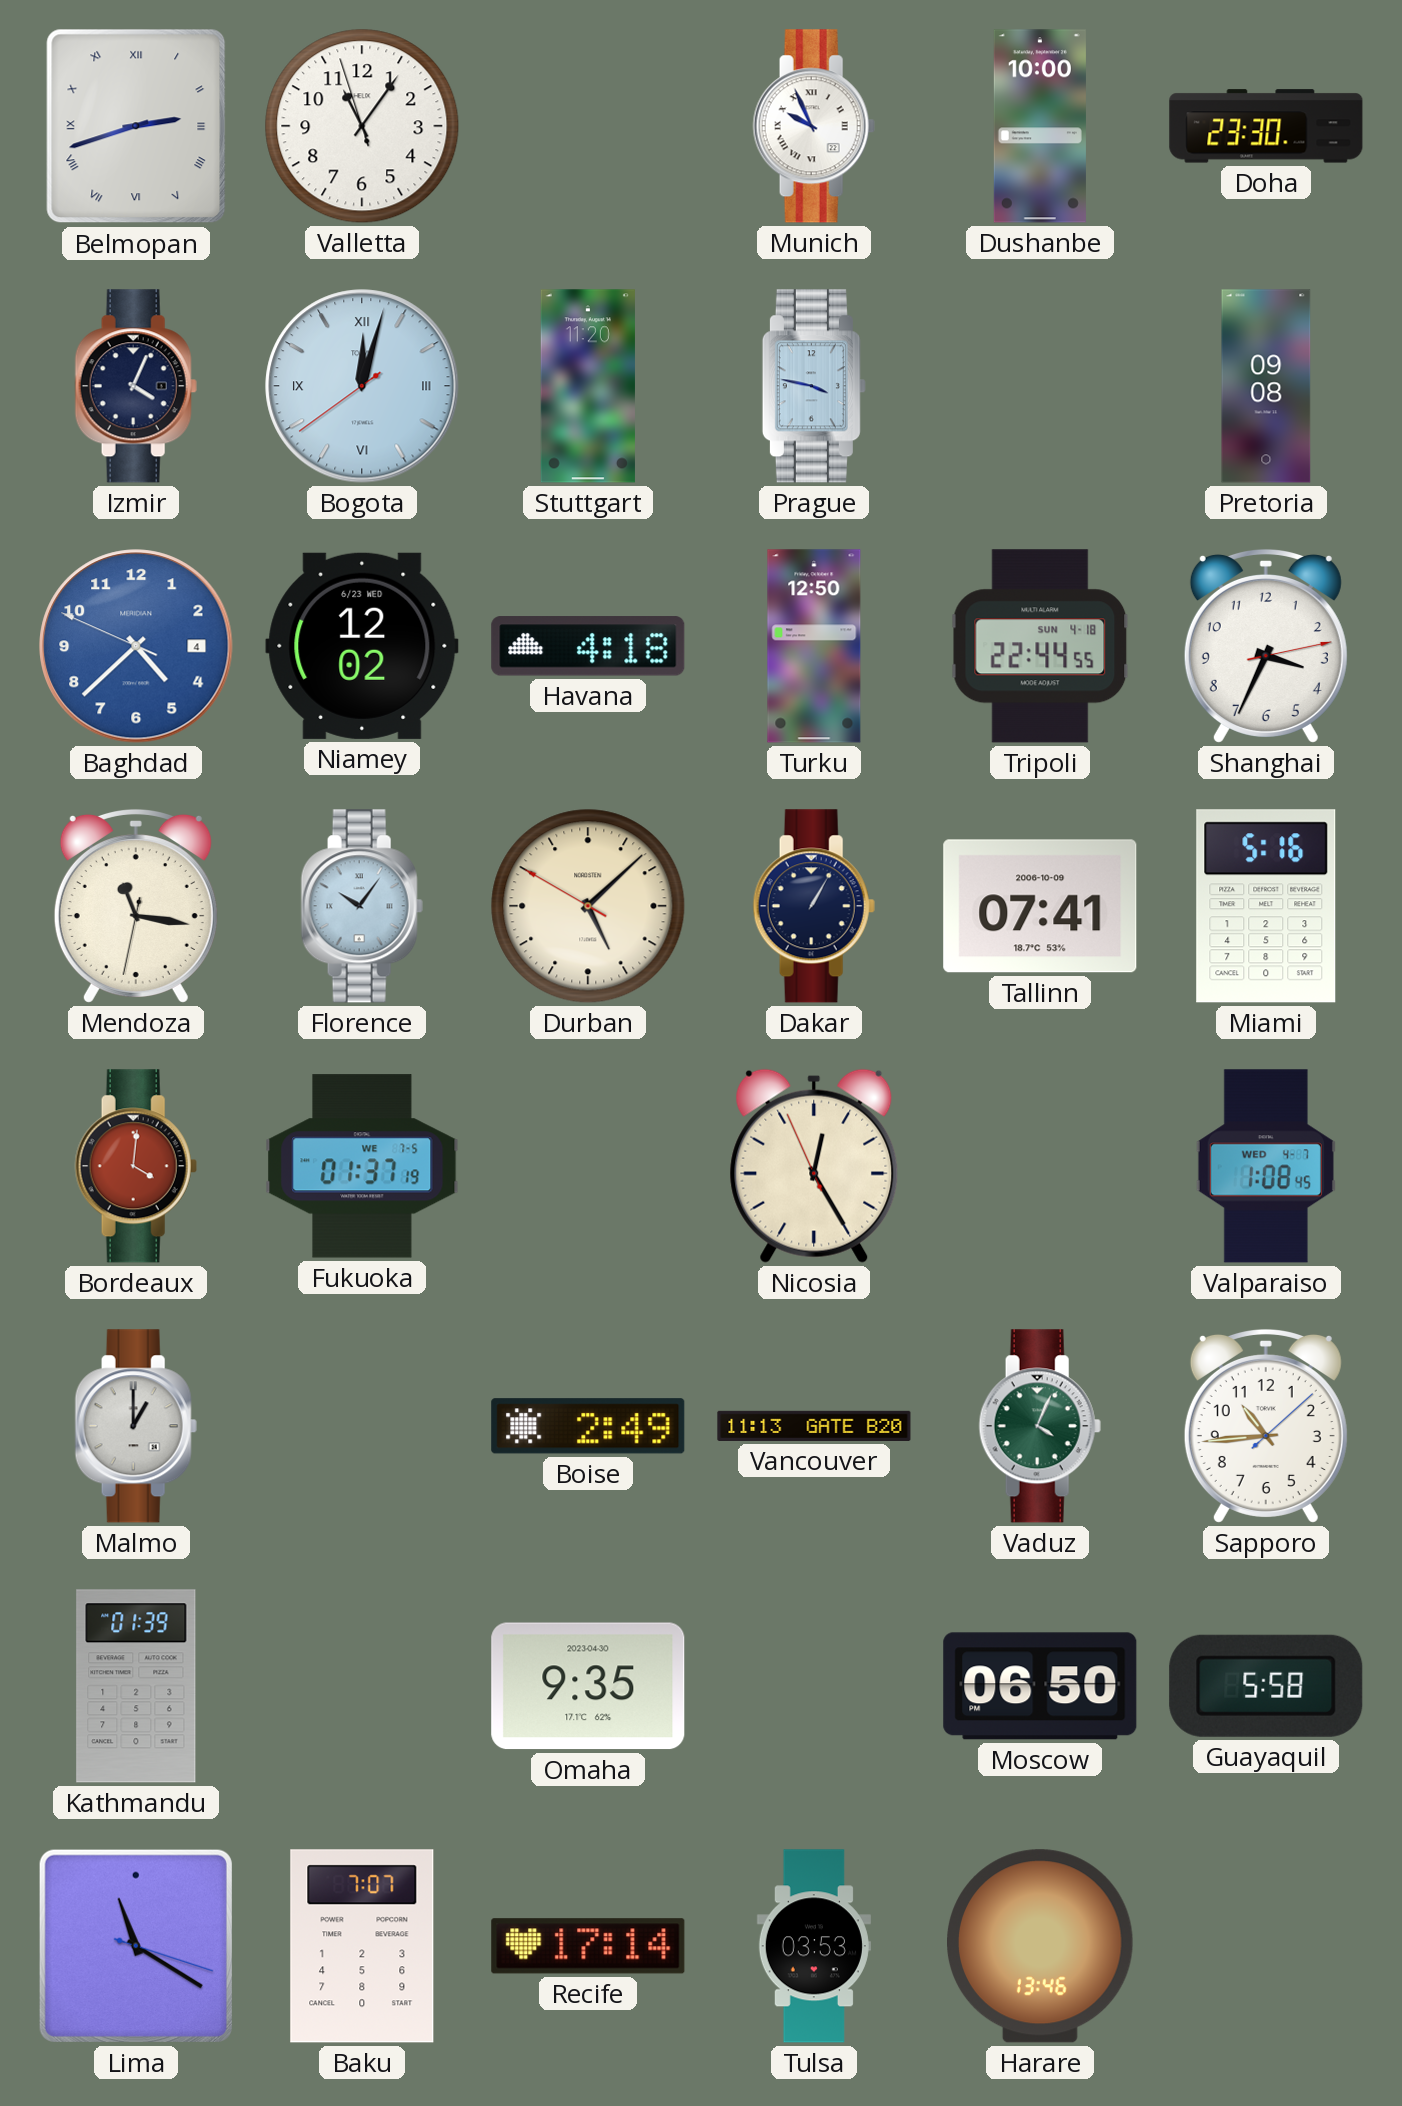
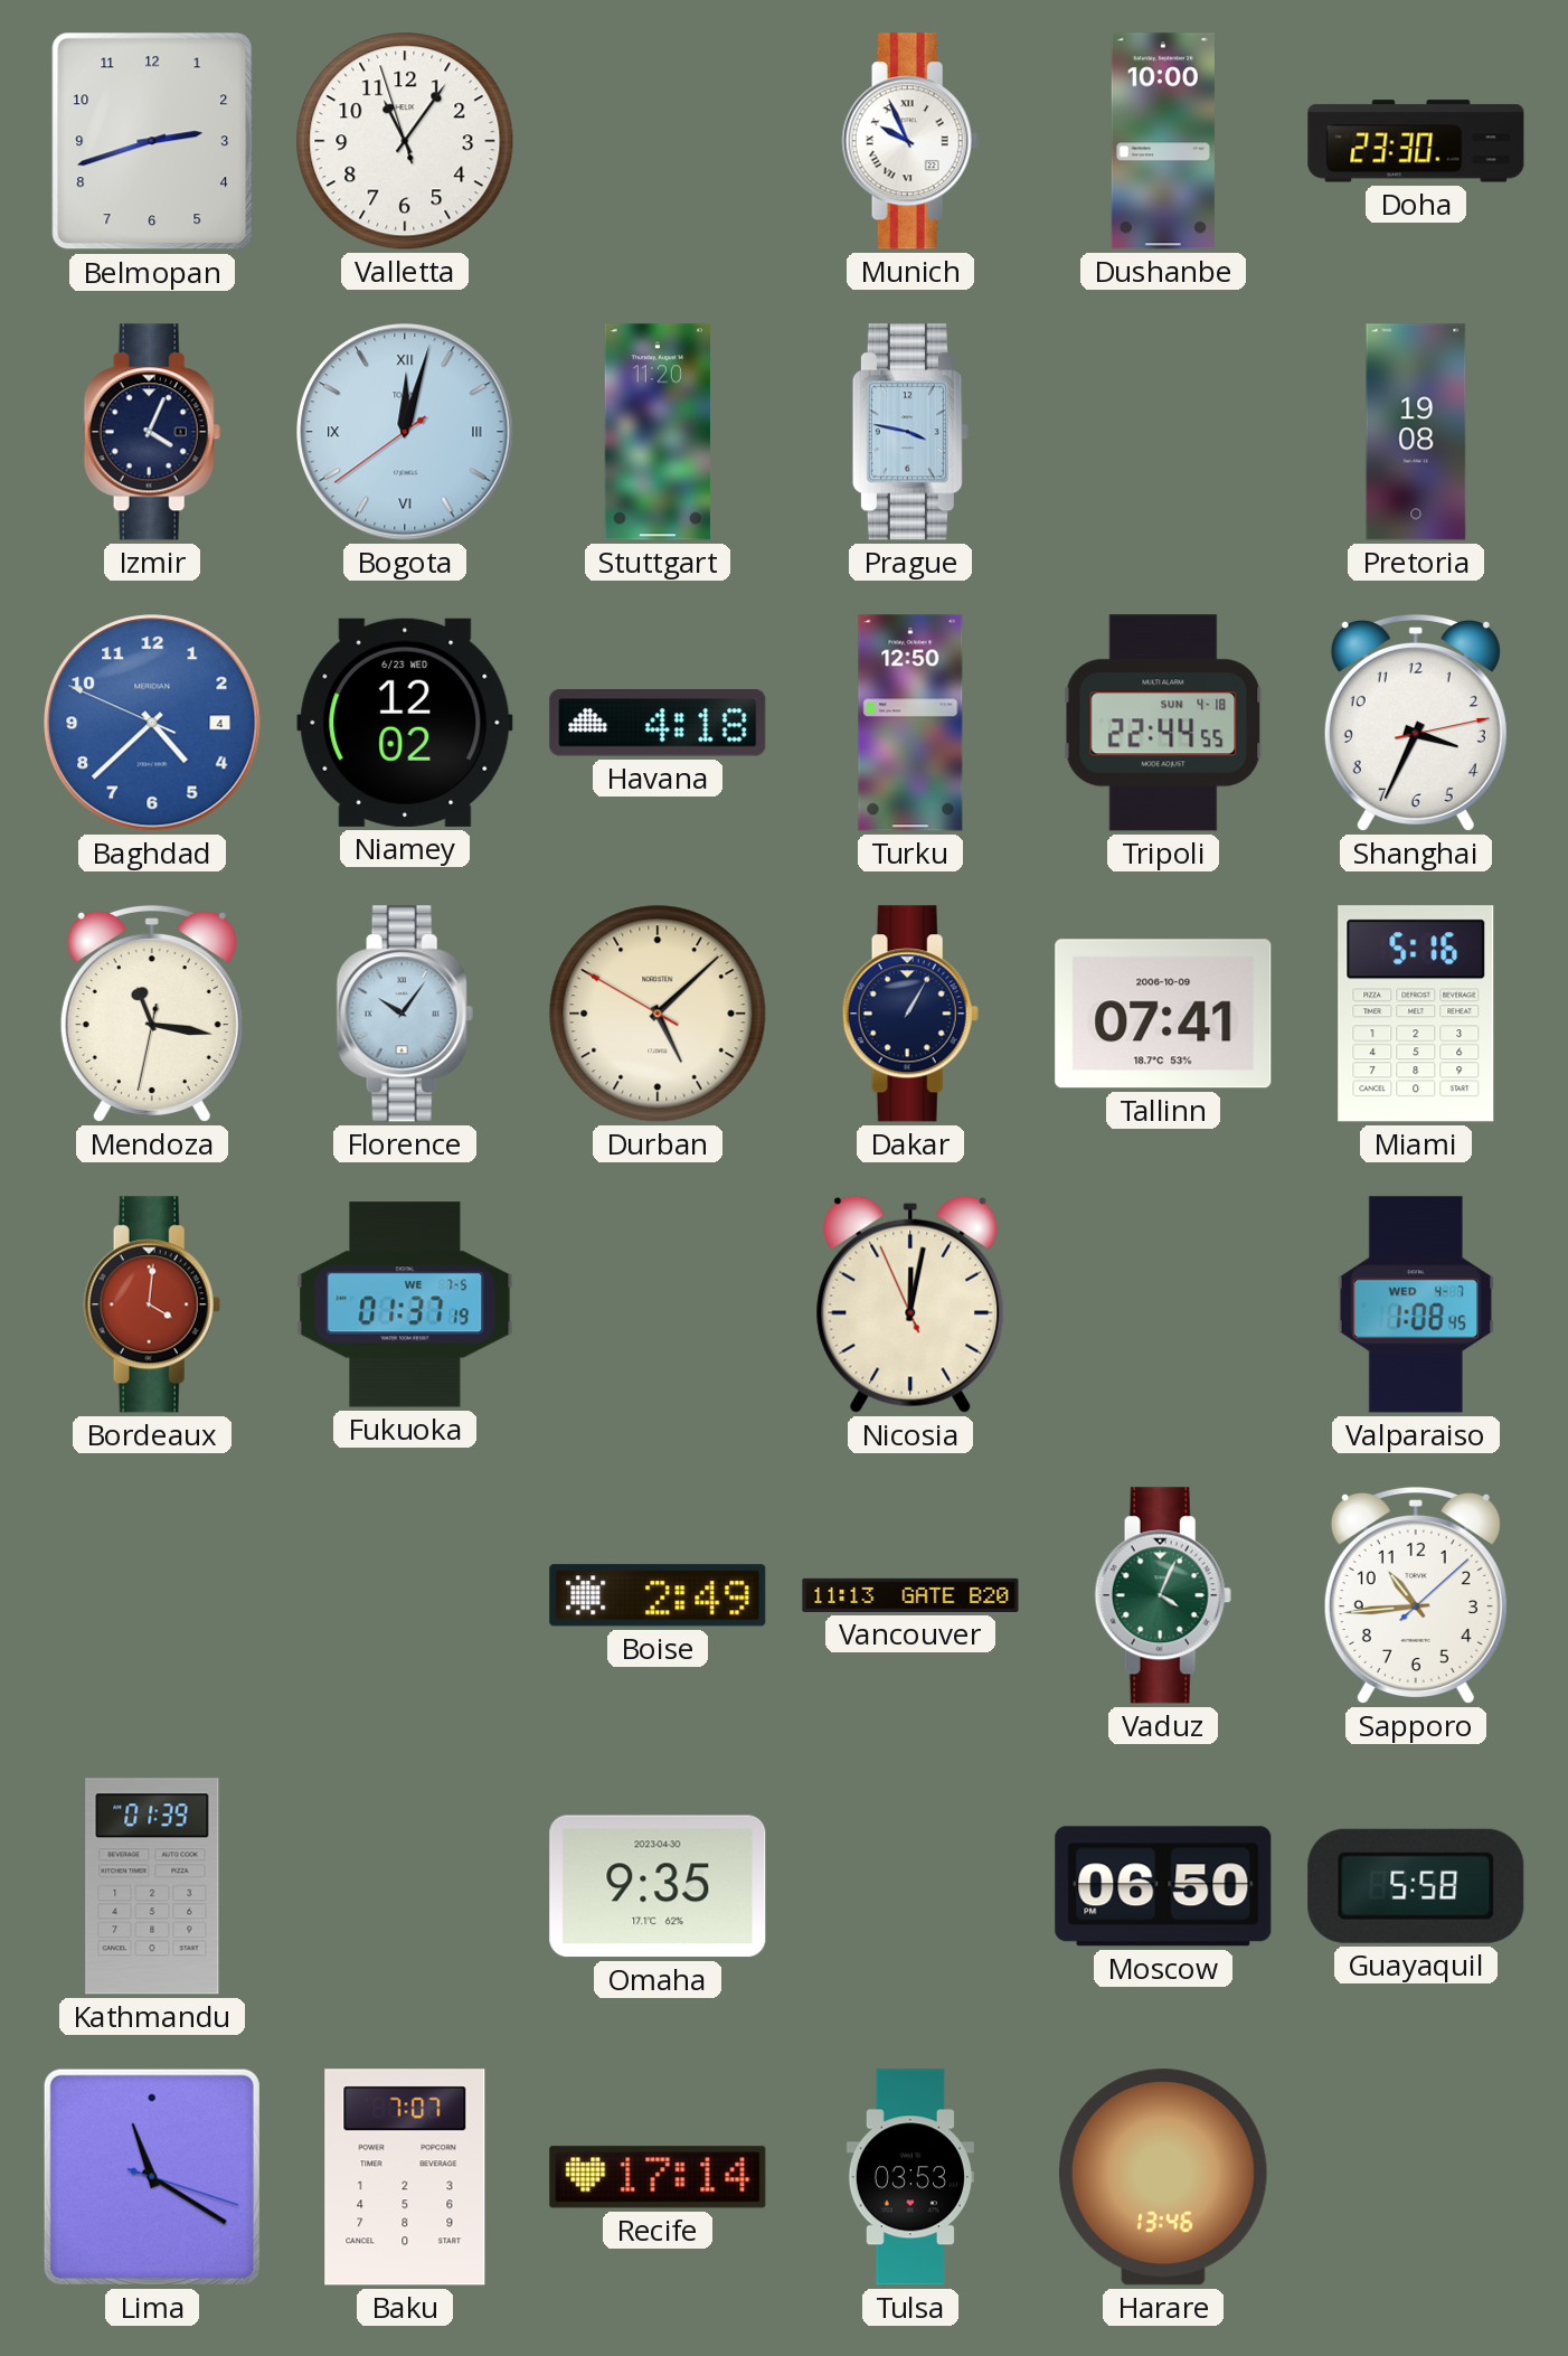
Belmopan numerals: Roman -> Arabic (152, 141)
Pretoria: 09:08 -> 19:08 (1416, 432)
Nicosia: 12:24 -> 12:01 (910, 1304)
Malmo: 1:00 -> none (136, 1426)
